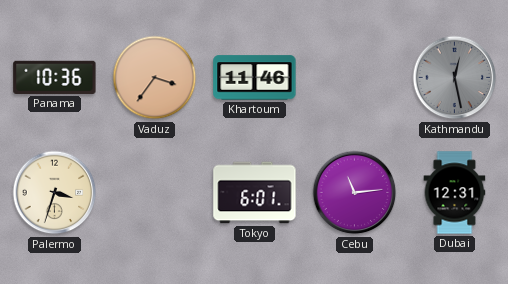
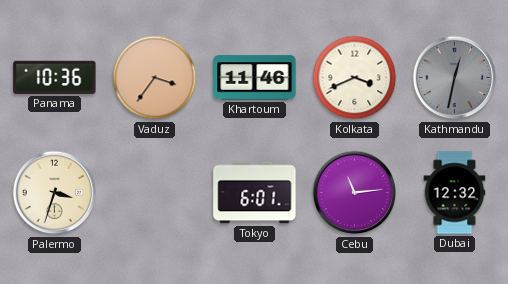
Kolkata: none -> 3:41 (355, 78)
Kathmandu: 12:28 -> 12:32 (455, 78)
Dubai: 12:31 -> 12:32 (455, 193)
